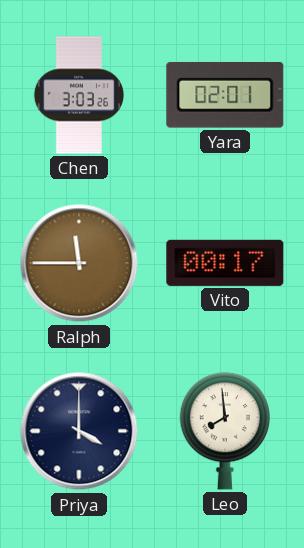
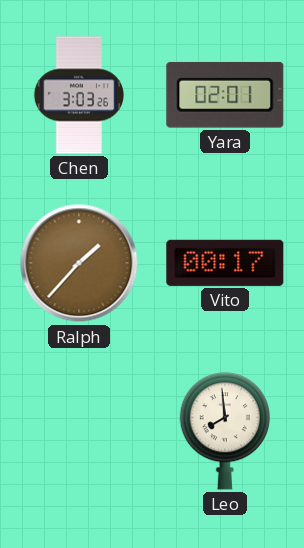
Ralph: 11:45 -> 1:37 (79, 263)
Priya: 4:00 -> none (79, 431)
